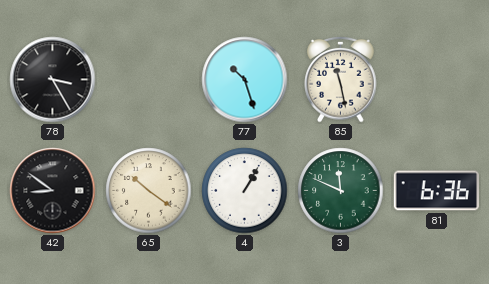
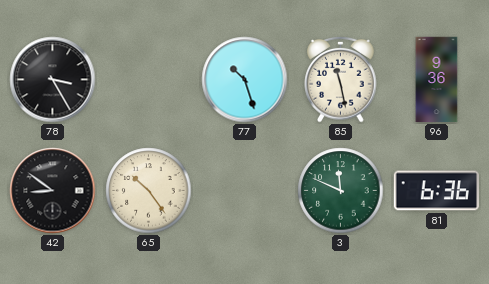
96: none -> 9:36 (437, 80)
65: 10:21 -> 10:24 (149, 191)
4: 1:05 -> none (245, 191)
